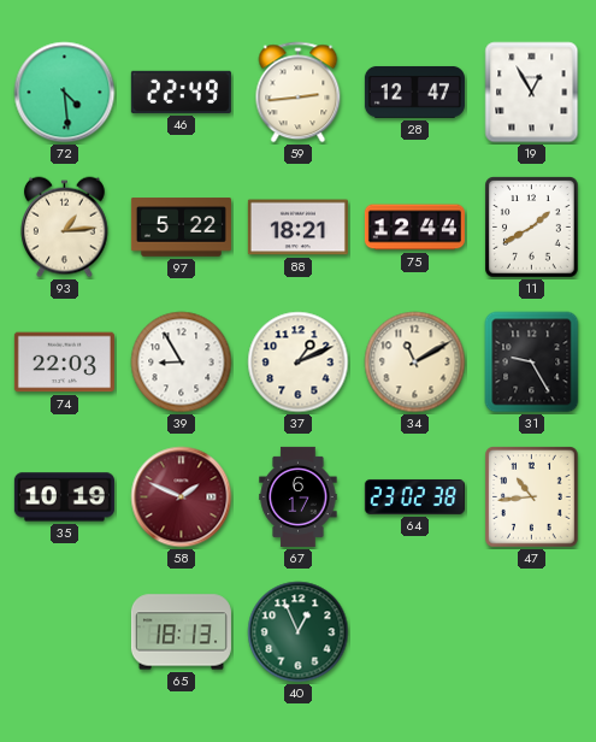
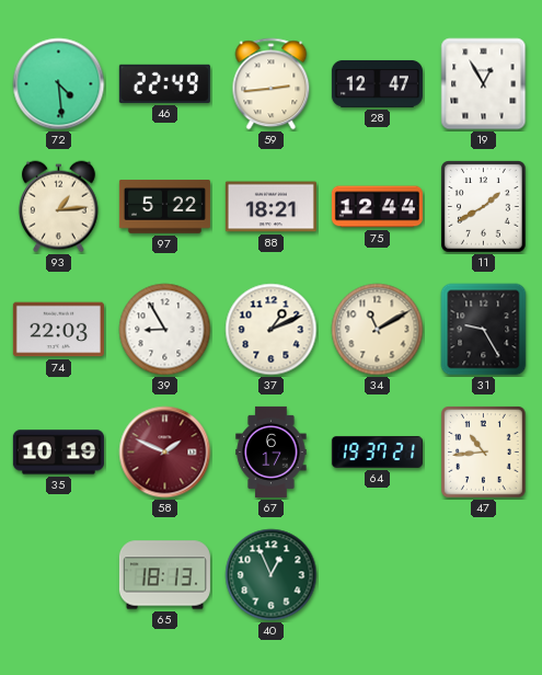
64: 23:02 -> 19:37 (377, 451)
